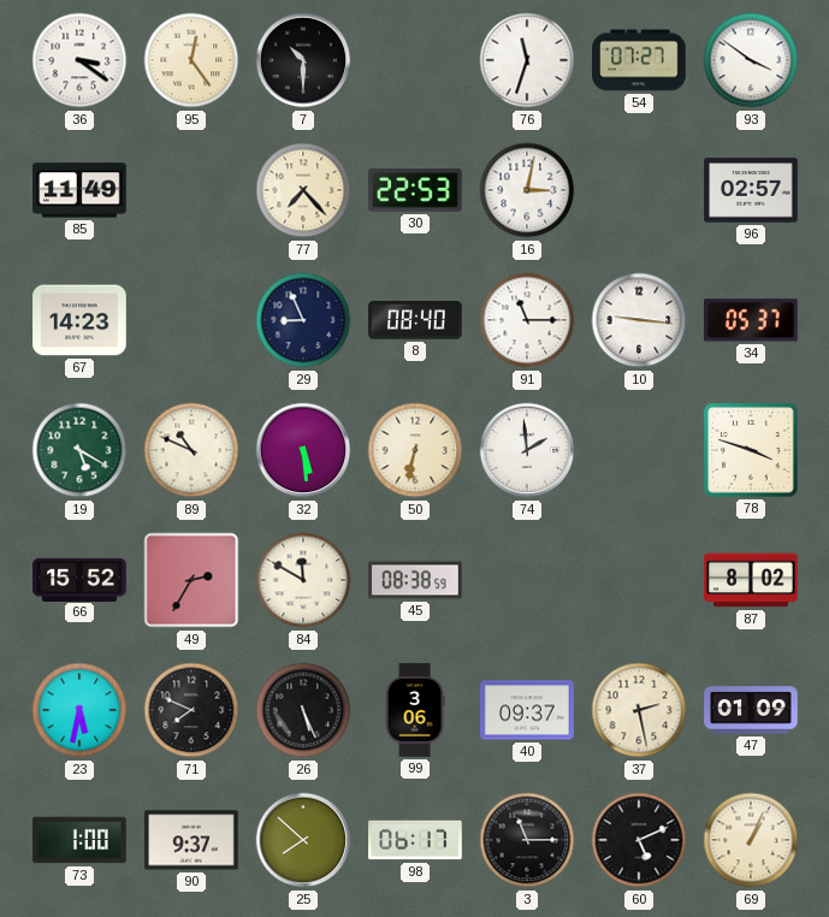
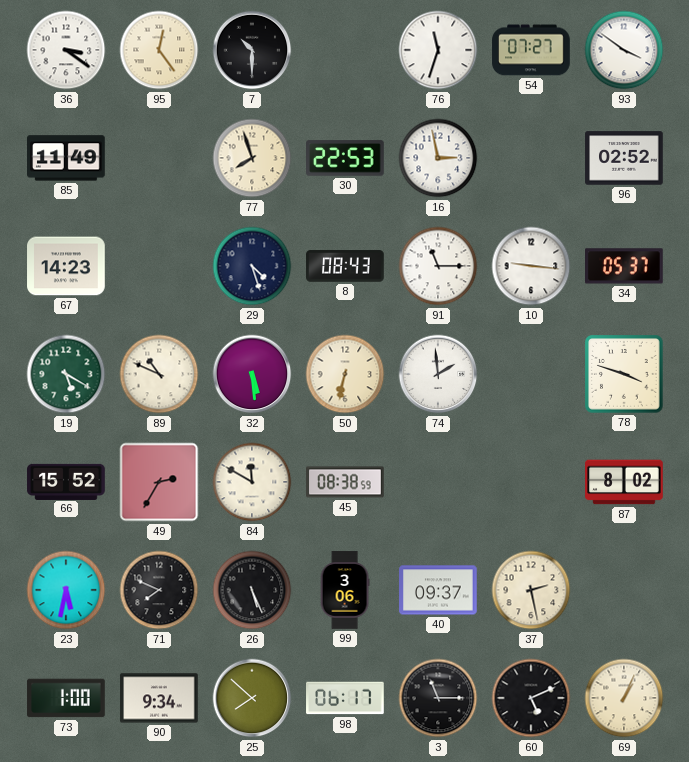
77: 7:23 -> 7:57 (252, 158)
16: 3:02 -> 2:58 (438, 158)
96: 02:57 -> 02:52 (624, 158)
29: 8:56 -> 4:27 (252, 266)
8: 08:40 -> 08:43 (345, 266)
47: 01:09 -> none (751, 710)
90: 9:37 -> 9:34 (159, 698)
